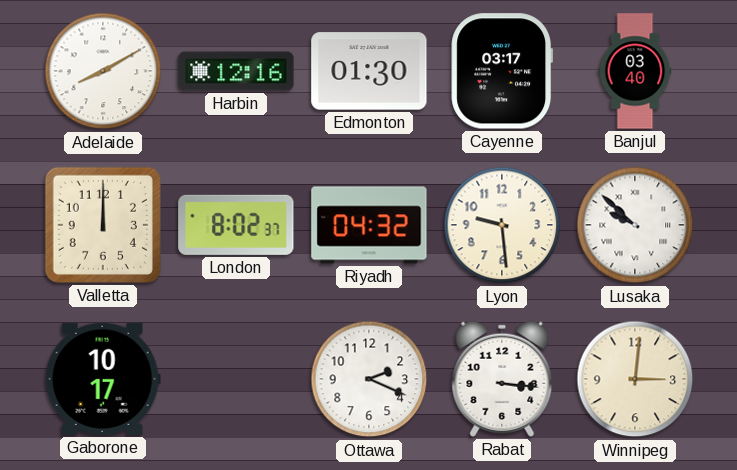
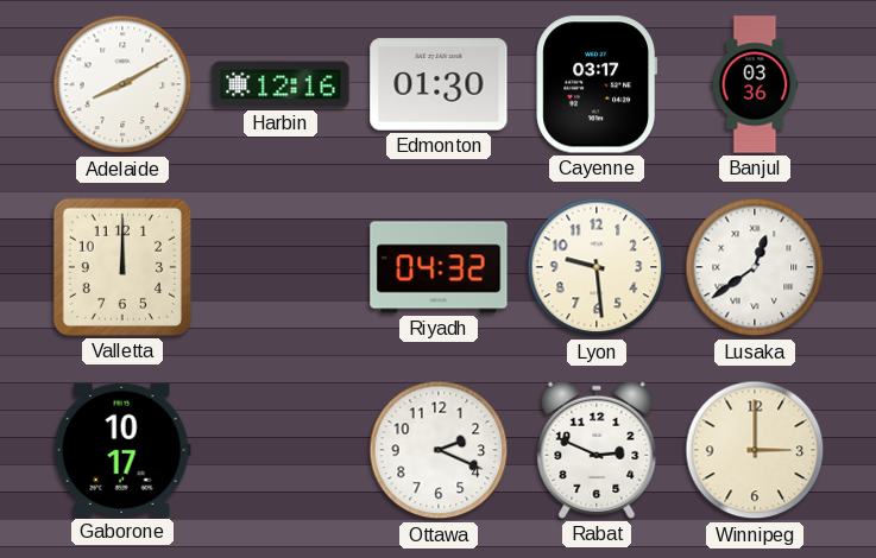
Banjul: 03:40 -> 03:36 (755, 84)
London: 8:02 -> none (236, 225)
Lusaka: 9:52 -> 12:39 (755, 267)
Rabat: 3:16 -> 2:49 (597, 450)
Winnipeg: 3:01 -> 3:00 (755, 450)
